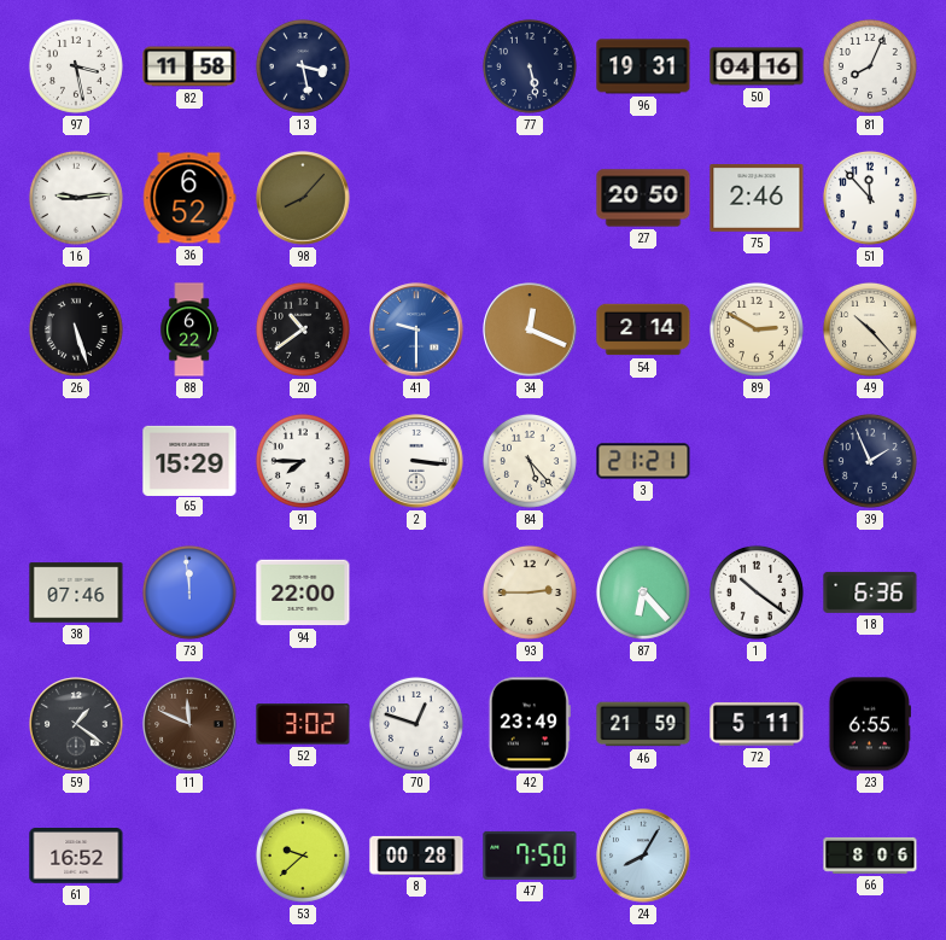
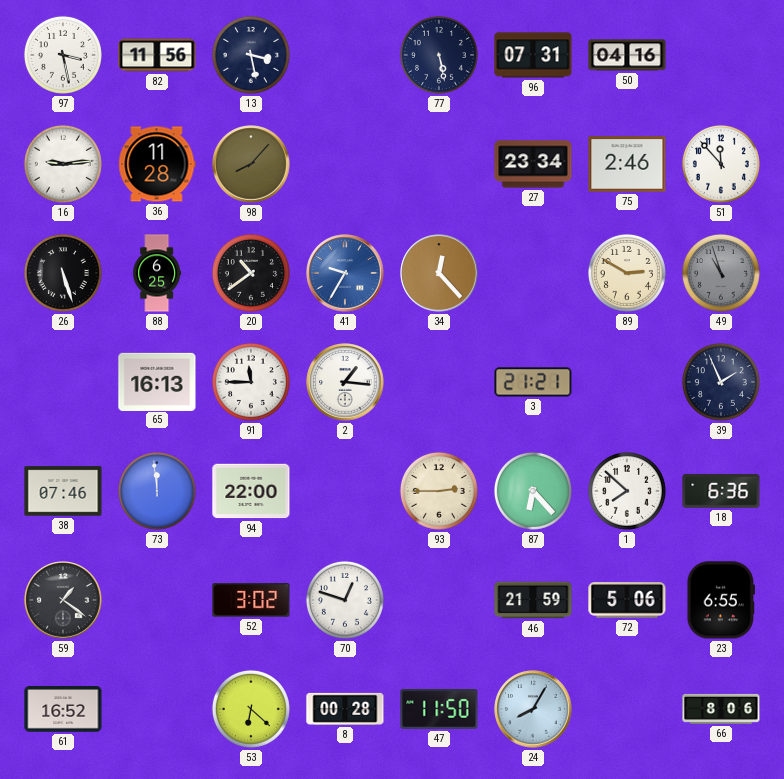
82: 11:58 -> 11:56 (157, 55)
96: 19:31 -> 07:31 (533, 55)
81: 8:04 -> none (870, 66)
36: 6:52 -> 11:28 (157, 164)
27: 20:50 -> 23:34 (533, 164)
88: 6:22 -> 6:25 (157, 273)
41: 9:30 -> 9:35 (345, 273)
34: 12:19 -> 12:23 (439, 273)
54: 2:14 -> none (643, 329)
49: 10:23 -> 10:57 (721, 273)
49 dial: cream -> grey (721, 273)
65: 15:29 -> 16:13 (157, 381)
91: 7:45 -> 11:45 (251, 382)
2: 3:16 -> 1:16 (345, 382)
84: 5:23 -> none (530, 461)
1: 10:21 -> 7:52 (627, 491)
11: 11:49 -> none (189, 724)
42: 23:49 -> none (530, 724)
72: 5:11 -> 5:06 (627, 600)
53: 9:38 -> 6:22 (251, 709)
47: 7:50 -> 11:50 (439, 709)
